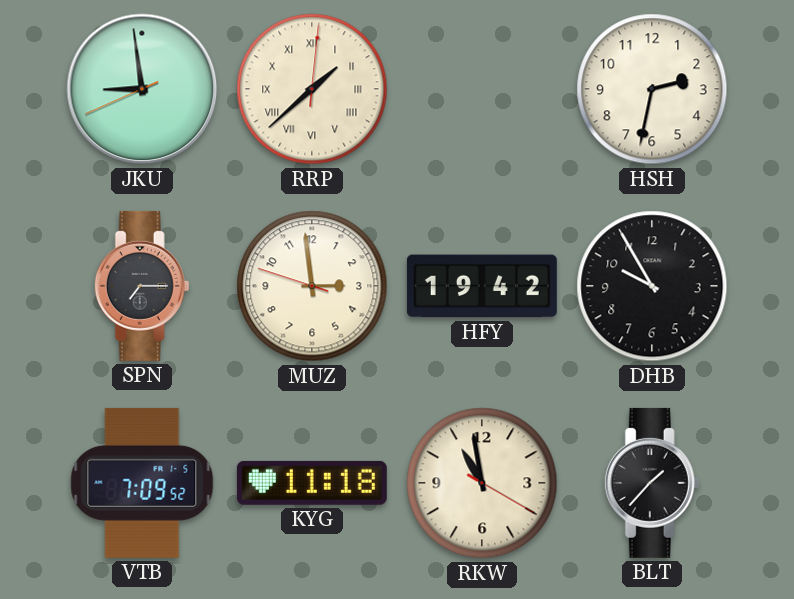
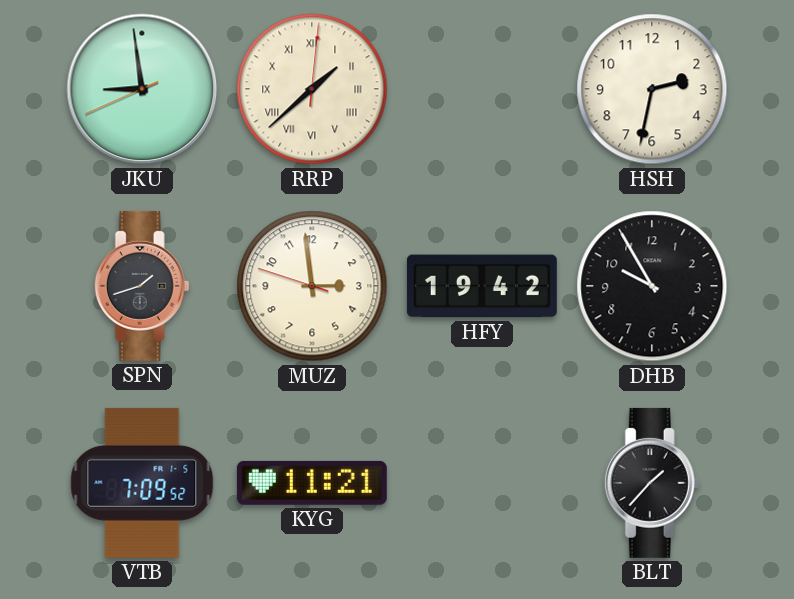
SPN: 7:15 -> 1:42 (142, 286)
KYG: 11:18 -> 11:21 (312, 483)
RKW: 10:58 -> none (482, 483)
